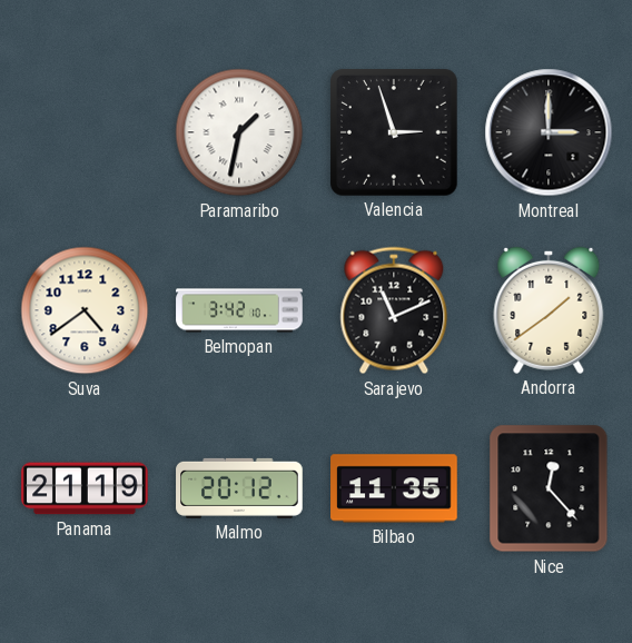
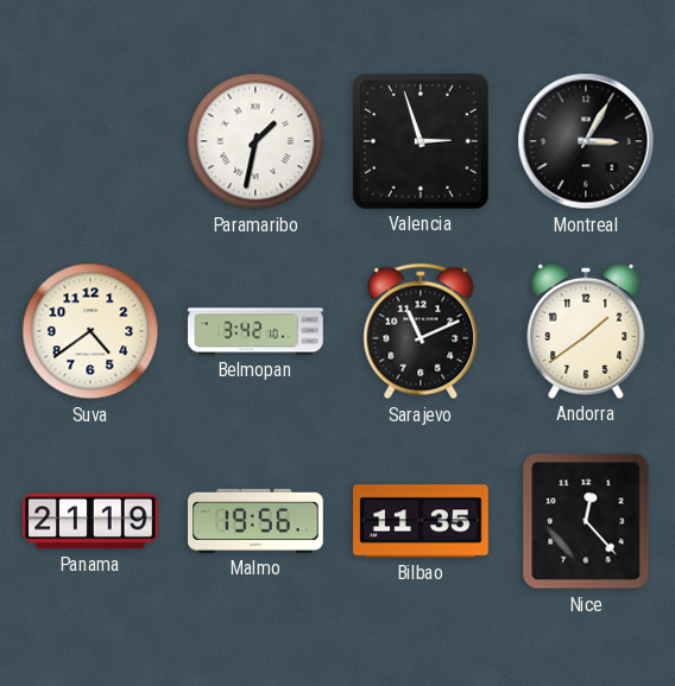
Montreal: 3:00 -> 3:05 (586, 141)
Malmo: 20:12 -> 19:56 (256, 521)
